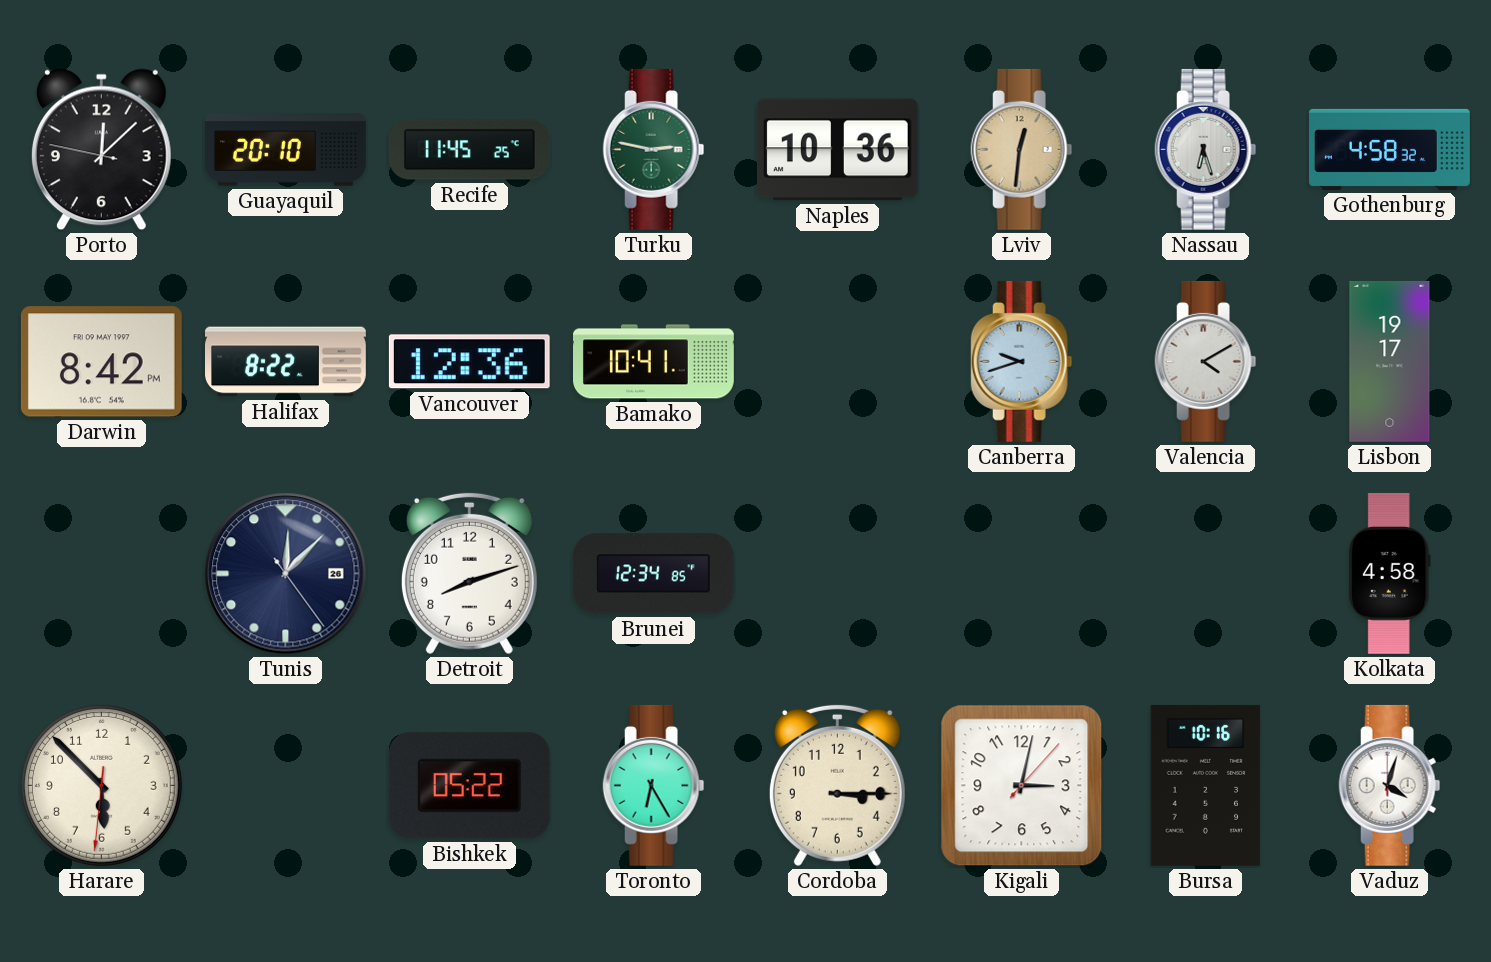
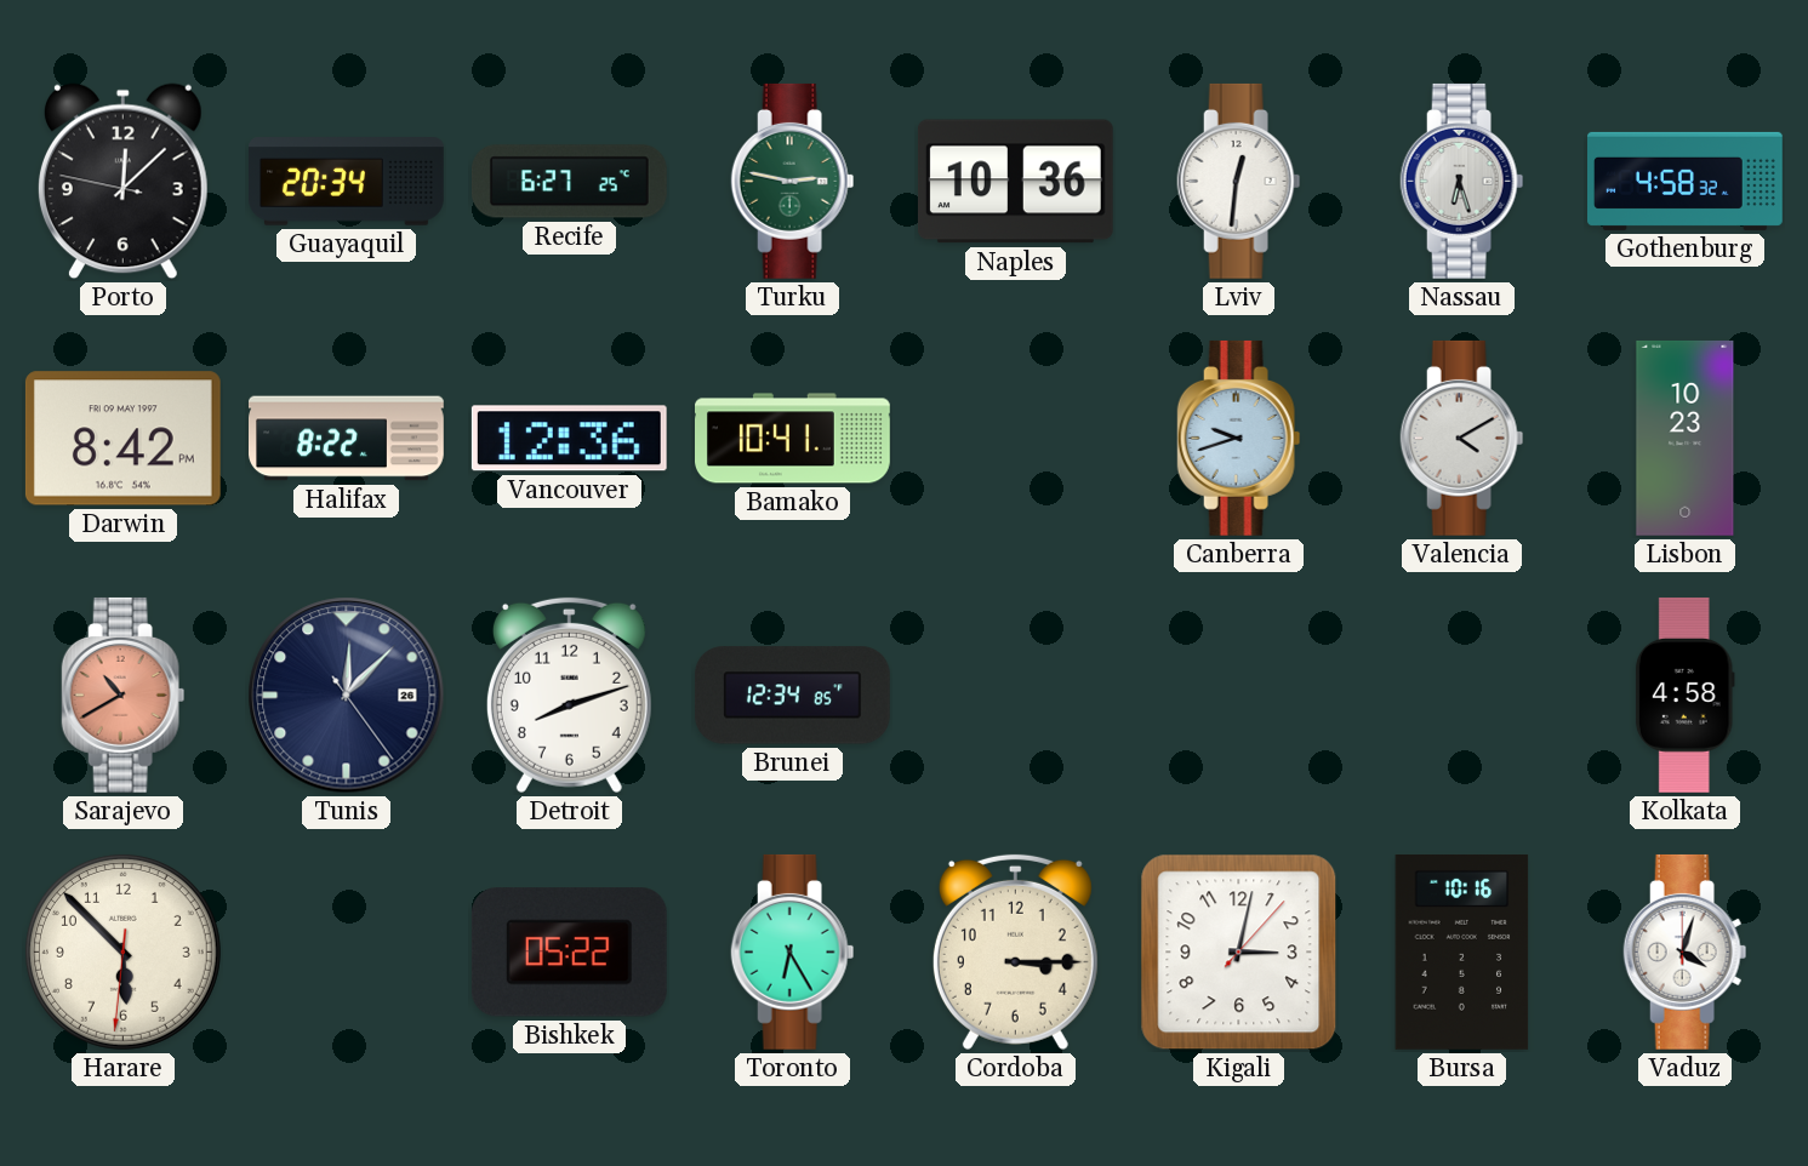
Guayaquil: 20:10 -> 20:34 (347, 182)
Recife: 11:45 -> 6:27 (569, 182)
Lviv dial: champagne -> white (1239, 181)
Lisbon: 19:17 -> 10:23 (1686, 438)
Sarajevo: none -> 10:40 (124, 695)
